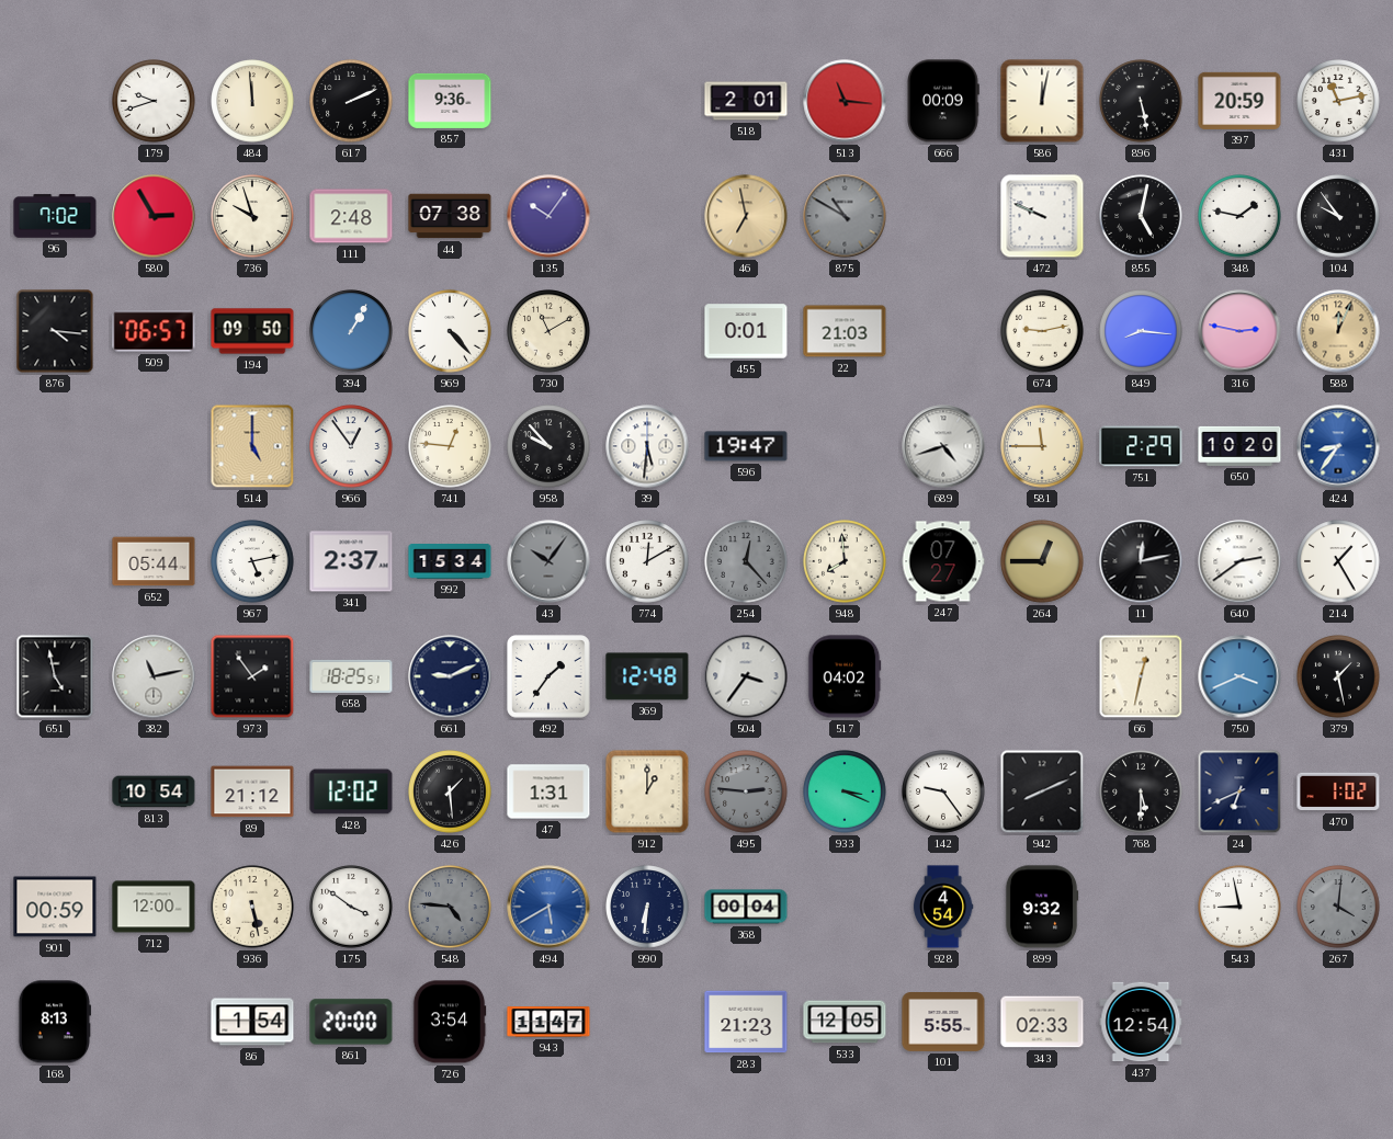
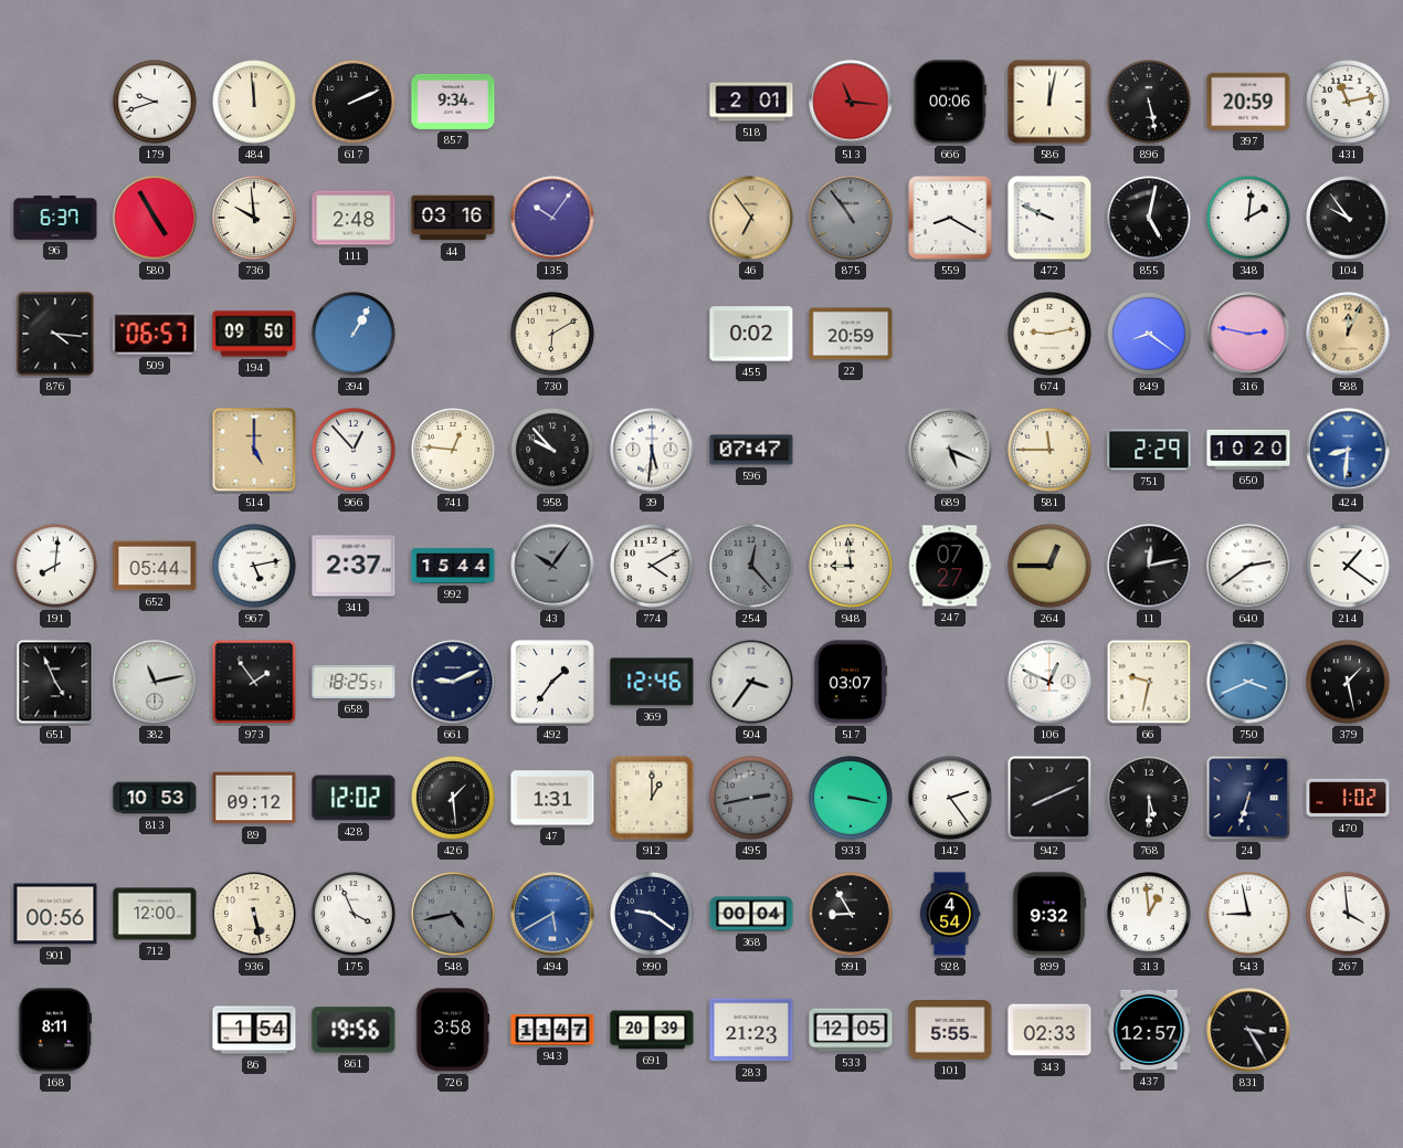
857: 9:36 -> 9:34 (453, 102)
666: 00:09 -> 00:06 (950, 102)
96: 7:02 -> 6:37 (55, 218)
580: 2:55 -> 4:55 (155, 218)
736: 9:57 -> 9:59 (254, 218)
44: 07:38 -> 03:16 (453, 218)
46: 6:58 -> 6:54 (751, 218)
875: 10:50 -> 10:54 (851, 218)
559: none -> 8:20 (950, 218)
348: 1:47 -> 2:01 (1248, 218)
969: 4:23 -> none (450, 331)
730: 11:10 -> 6:10 (552, 334)
455: 0:01 -> 0:02 (751, 334)
22: 21:03 -> 20:59 (851, 334)
849: 8:16 -> 8:21 (1149, 334)
966: 12:54 -> 12:53 (354, 450)
596: 19:47 -> 07:47 (751, 450)
689: 4:42 -> 5:19 (950, 450)
424: 8:36 -> 8:31 (1348, 450)
191: none -> 8:01 (55, 566)
992: 15:34 -> 15:44 (453, 567)
774: 12:10 -> 4:10 (652, 566)
948: 7:59 -> 8:59 (851, 566)
214: 1:25 -> 1:21 (1348, 566)
651: 4:58 -> 4:56 (55, 682)
369: 12:48 -> 12:46 (652, 682)
517: 04:02 -> 03:07 (851, 682)
106: none -> 12:49 (1049, 682)
66: 12:32 -> 9:32 (1149, 682)
813: 10:54 -> 10:53 (155, 798)
89: 21:12 -> 09:12 (254, 798)
495: 2:46 -> 2:43 (751, 798)
933: 3:19 -> 3:17 (851, 798)
142: 9:24 -> 2:24 (950, 798)
24: 6:41 -> 6:33 (1248, 798)
901: 00:59 -> 00:56 (55, 914)
175: 3:51 -> 3:56 (354, 914)
548: 4:46 -> 4:43 (453, 914)
990: 6:31 -> 9:21 (652, 914)
991: none -> 8:55 (851, 914)
313: none -> 12:59 (1149, 914)
267: 4:01 -> 3:59 (1348, 914)
267 dial: grey -> white (1348, 914)
168: 8:13 -> 8:11 (55, 1030)
861: 20:00 -> 19:56 (354, 1030)
726: 3:54 -> 3:58 (453, 1030)
691: none -> 20:39 (652, 1030)
437: 12:54 -> 12:57 (1149, 1030)
831: none -> 3:25 (1248, 1030)
